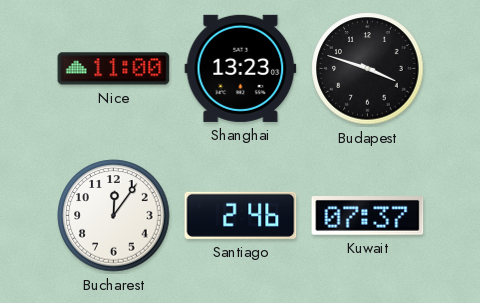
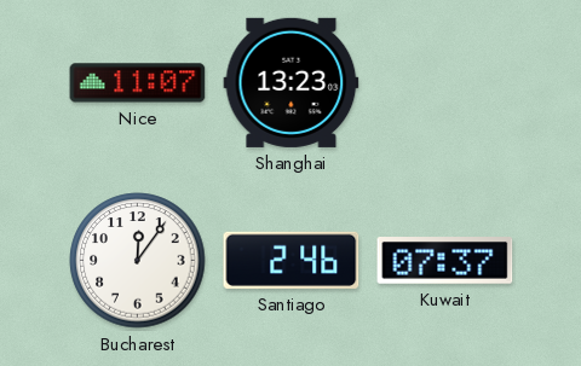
Nice: 11:00 -> 11:07 (138, 83)
Budapest: 3:48 -> none (368, 69)
